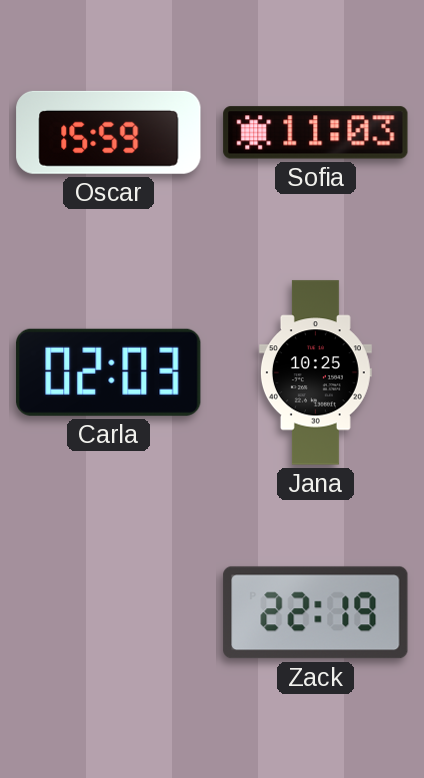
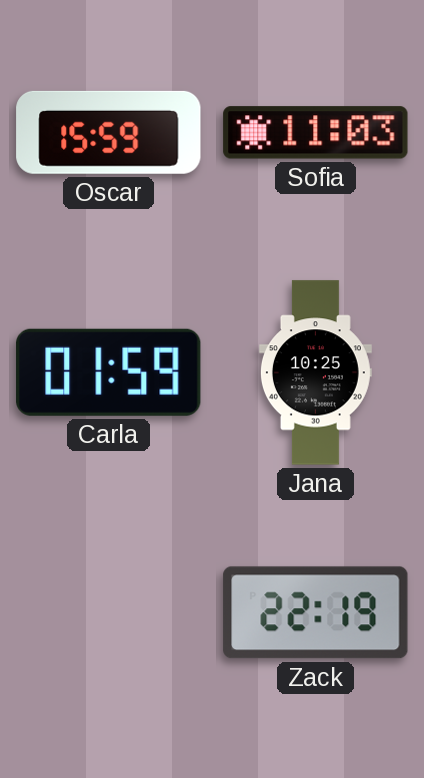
Carla: 02:03 -> 01:59 (109, 372)
